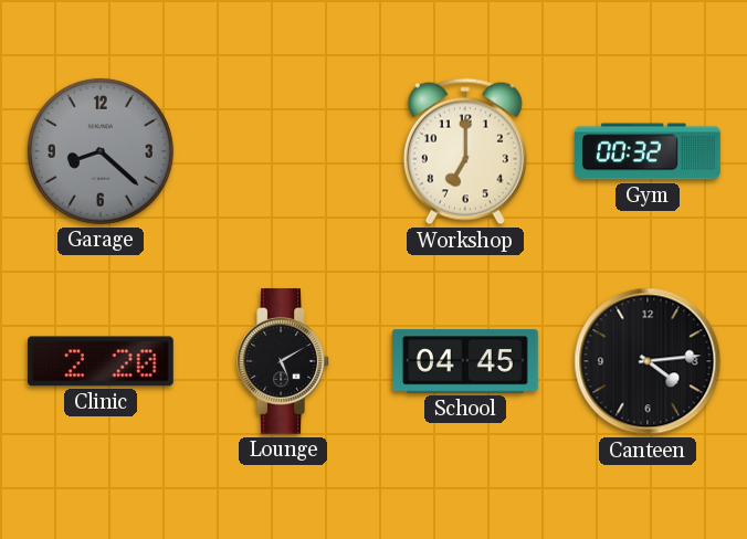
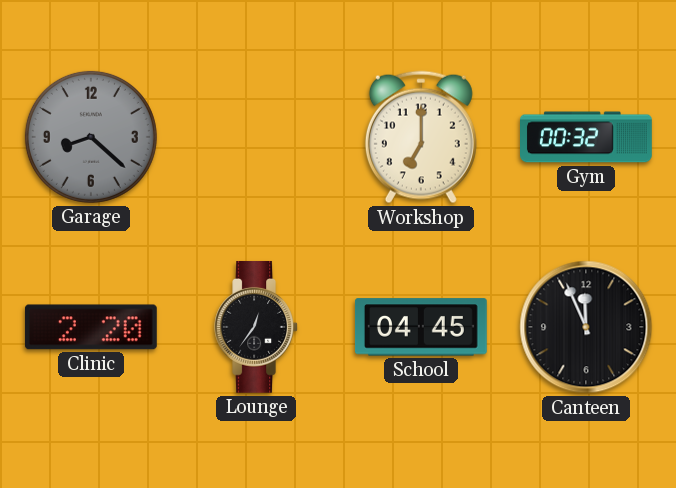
Lounge: 5:10 -> 12:36 (256, 327)
Canteen: 4:14 -> 11:56 (586, 327)
